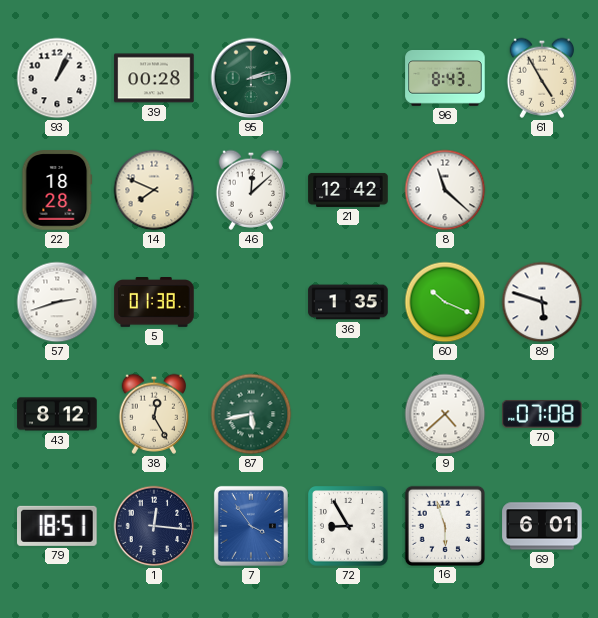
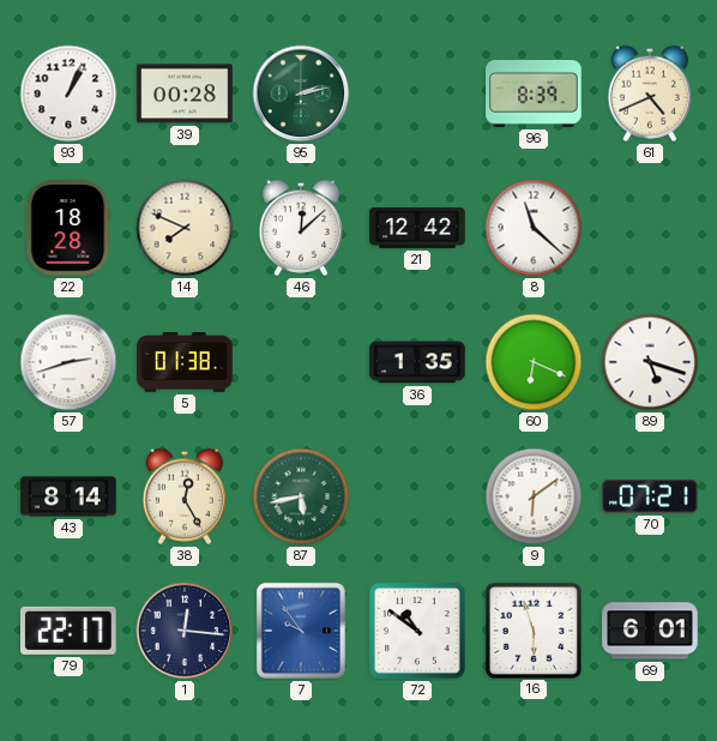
96: 8:43 -> 8:39 (534, 95)
61: 4:55 -> 4:41 (649, 94)
60: 10:19 -> 6:19 (534, 362)
89: 5:48 -> 5:18 (650, 362)
43: 8:12 -> 8:14 (68, 496)
9: 4:38 -> 6:09 (534, 496)
70: 07:08 -> 07:21 (650, 496)
79: 18:51 -> 22:17 (70, 631)
7: 3:54 -> 9:54 (301, 631)
72: 8:55 -> 10:51 (417, 631)
